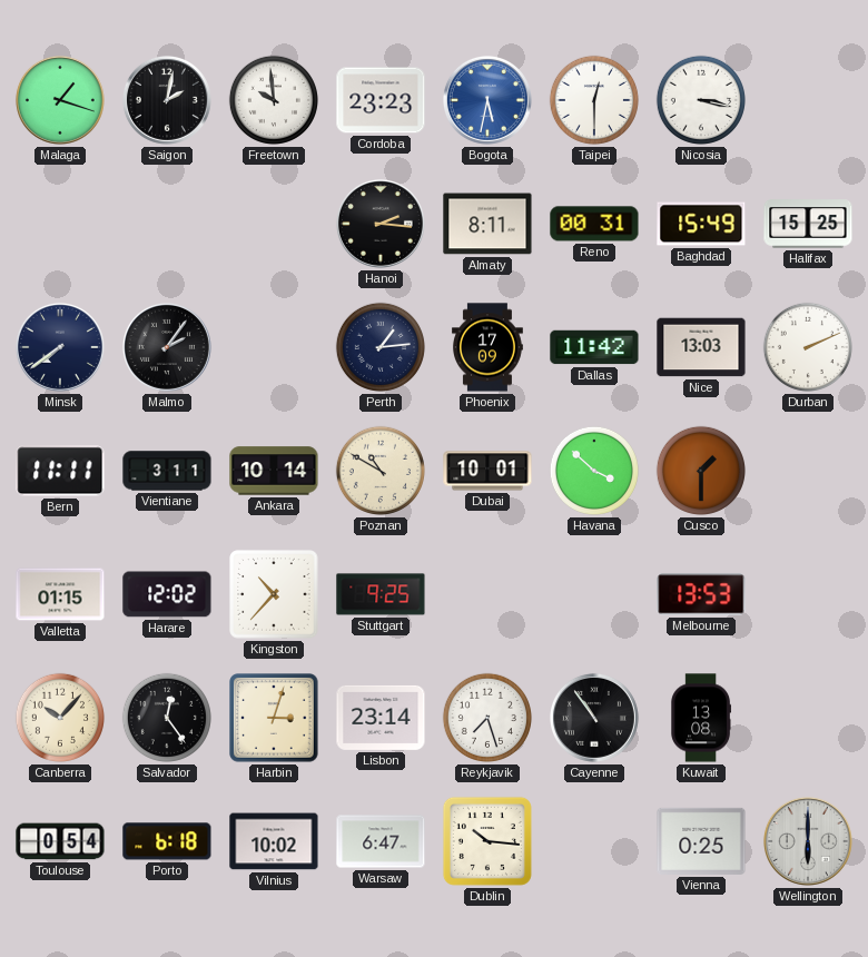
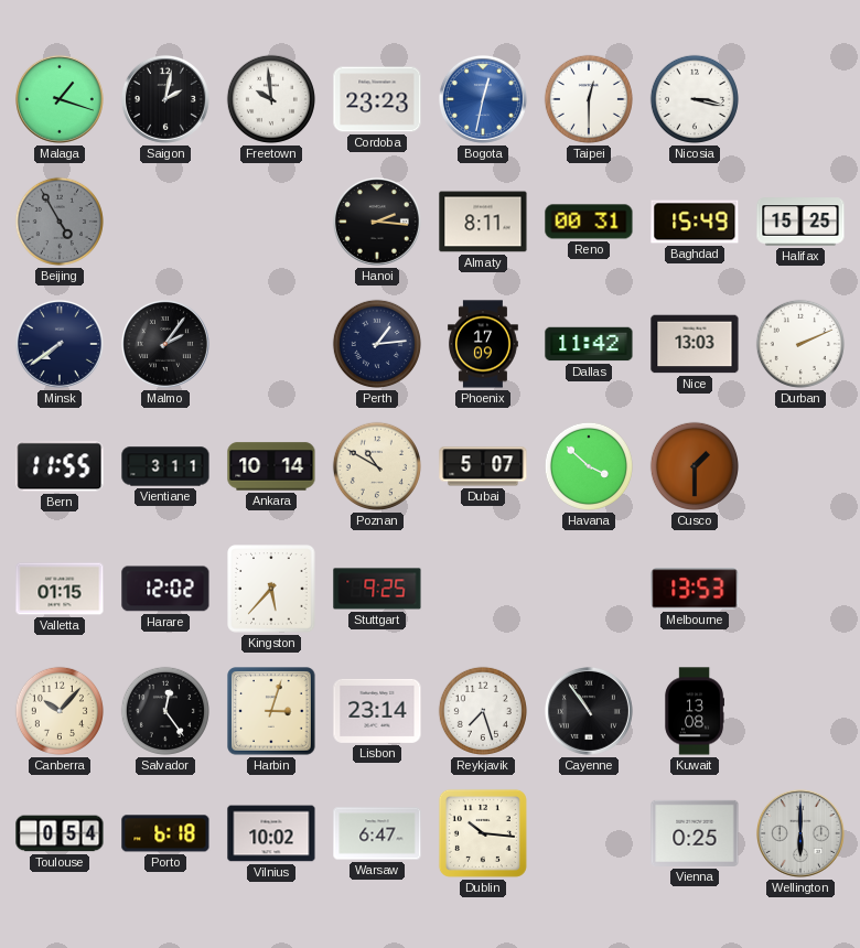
Bogota: 5:32 -> 12:32 (483, 99)
Beijing: none -> 4:55 (60, 222)
Bern: 11:11 -> 11:55 (60, 466)
Dubai: 10:01 -> 5:07 (483, 466)
Kingston: 10:37 -> 5:37 (271, 589)
